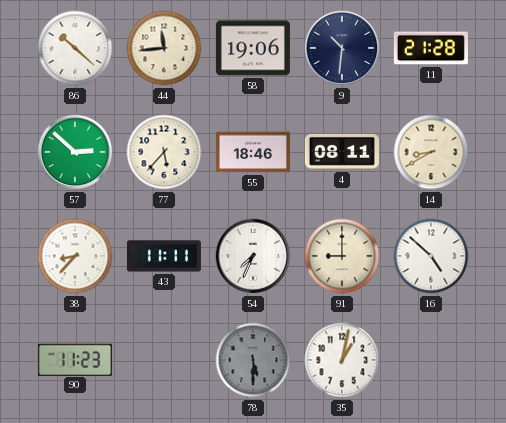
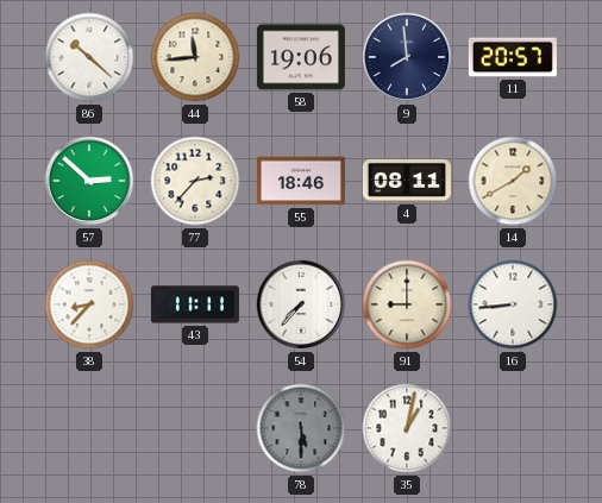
9: 10:31 -> 7:59 (407, 57)
11: 21:28 -> 20:57 (513, 57)
77: 5:37 -> 2:37 (195, 181)
14: 8:40 -> 1:40 (513, 181)
54: 7:34 -> 7:37 (301, 304)
16: 4:52 -> 8:44 (513, 304)
90: 11:23 -> none (75, 359)
